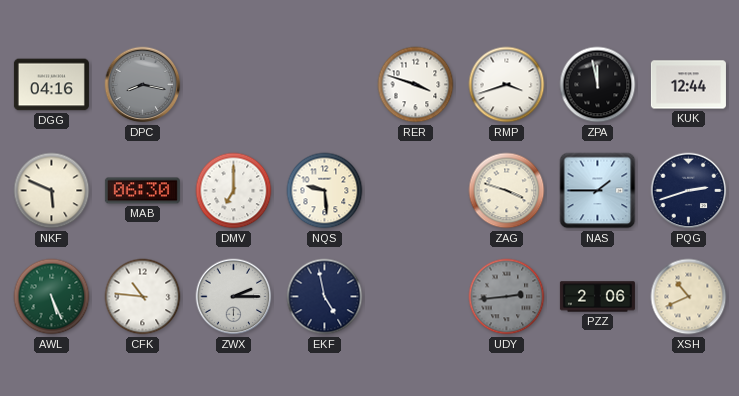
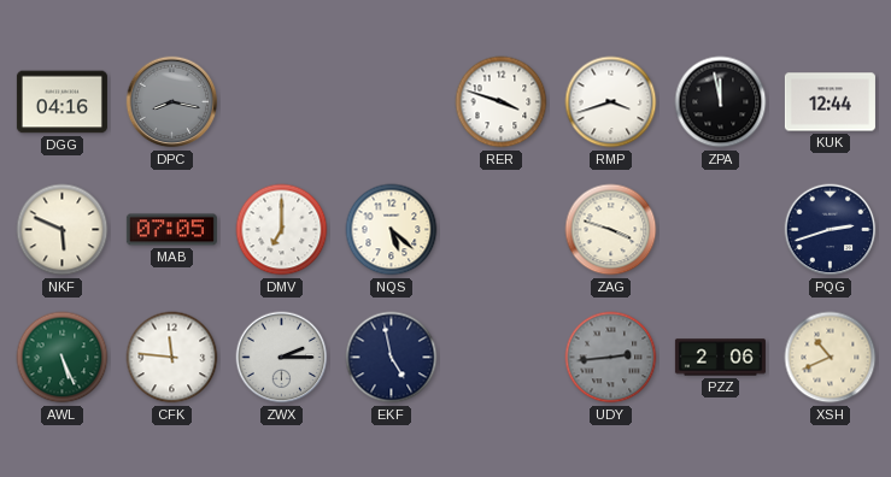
MAB: 06:30 -> 07:05 (171, 230)
NQS: 9:29 -> 5:22 (392, 230)
NAS: 1:45 -> none (598, 191)
CFK: 10:46 -> 11:46 (172, 358)
